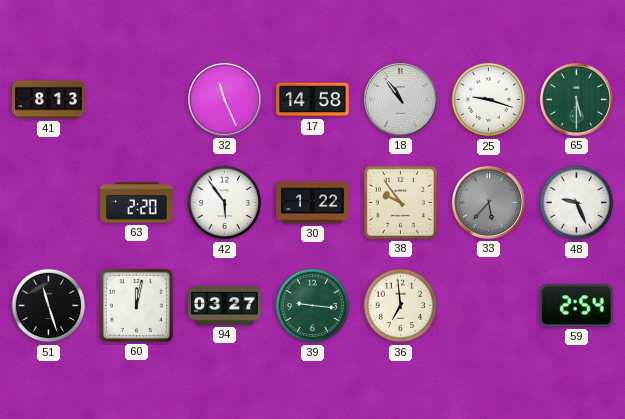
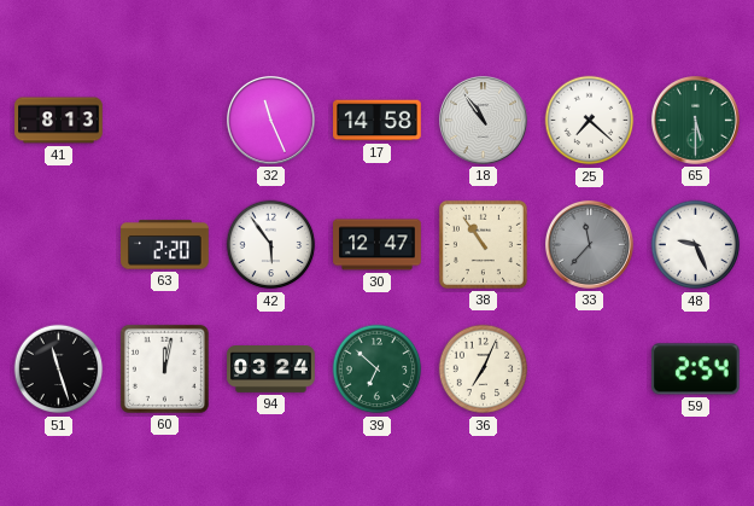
25: 9:18 -> 7:22 (590, 121)
30: 1:22 -> 12:47 (378, 245)
38: 9:54 -> 10:54 (483, 244)
33: 5:37 -> 11:37 (589, 244)
94: 03:27 -> 03:24 (271, 370)
39: 9:16 -> 6:52 (378, 370)
36: 6:59 -> 7:04 (484, 370)
